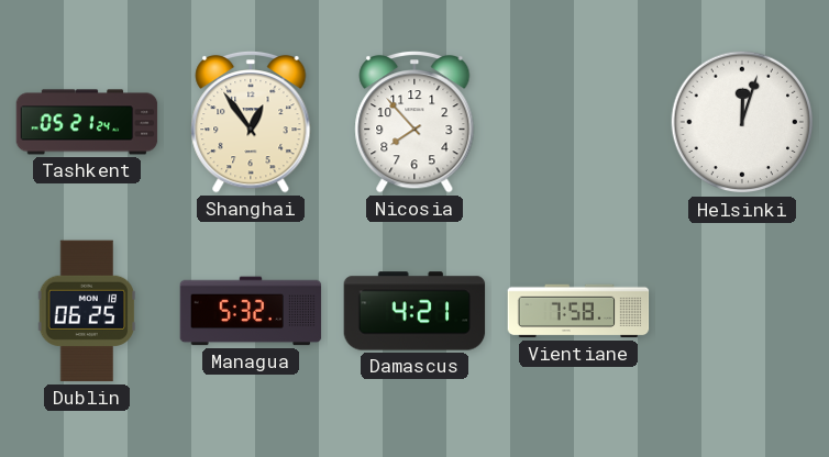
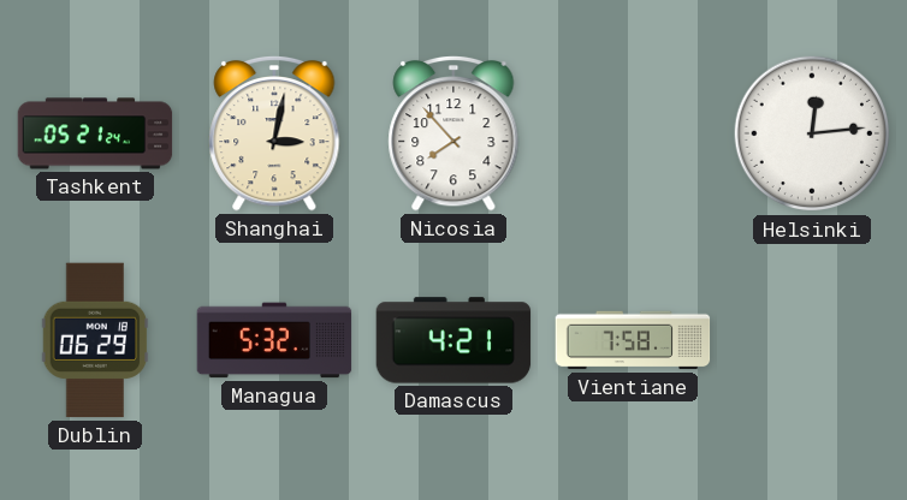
Shanghai: 12:54 -> 3:02 (274, 133)
Helsinki: 12:03 -> 12:14 (812, 133)
Dublin: 06:25 -> 06:29 (95, 340)
